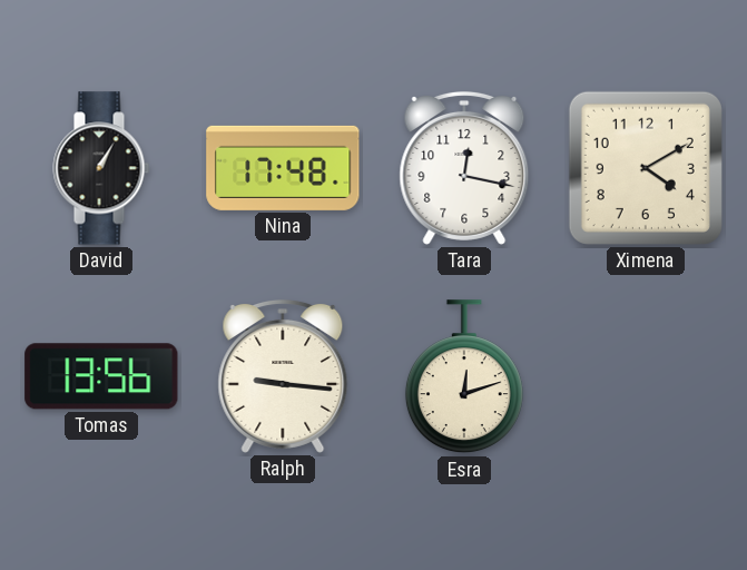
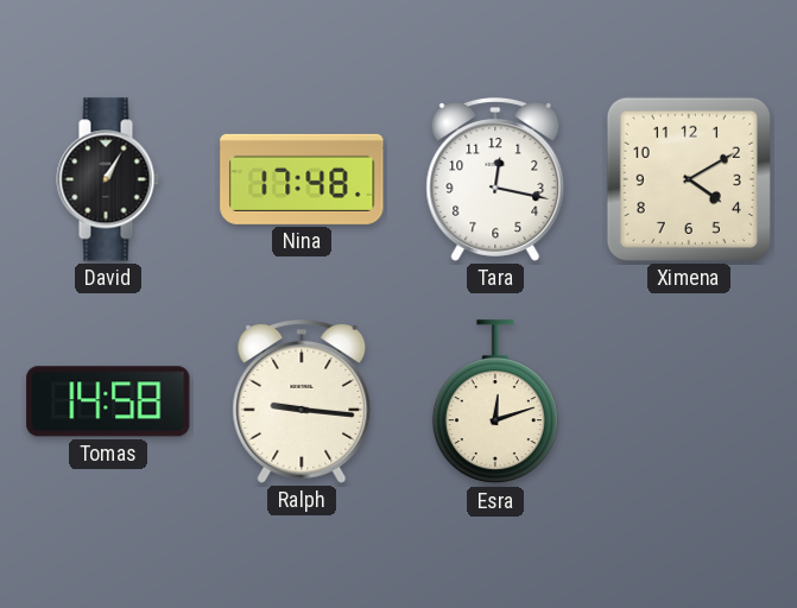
Tomas: 13:56 -> 14:58 (108, 401)
